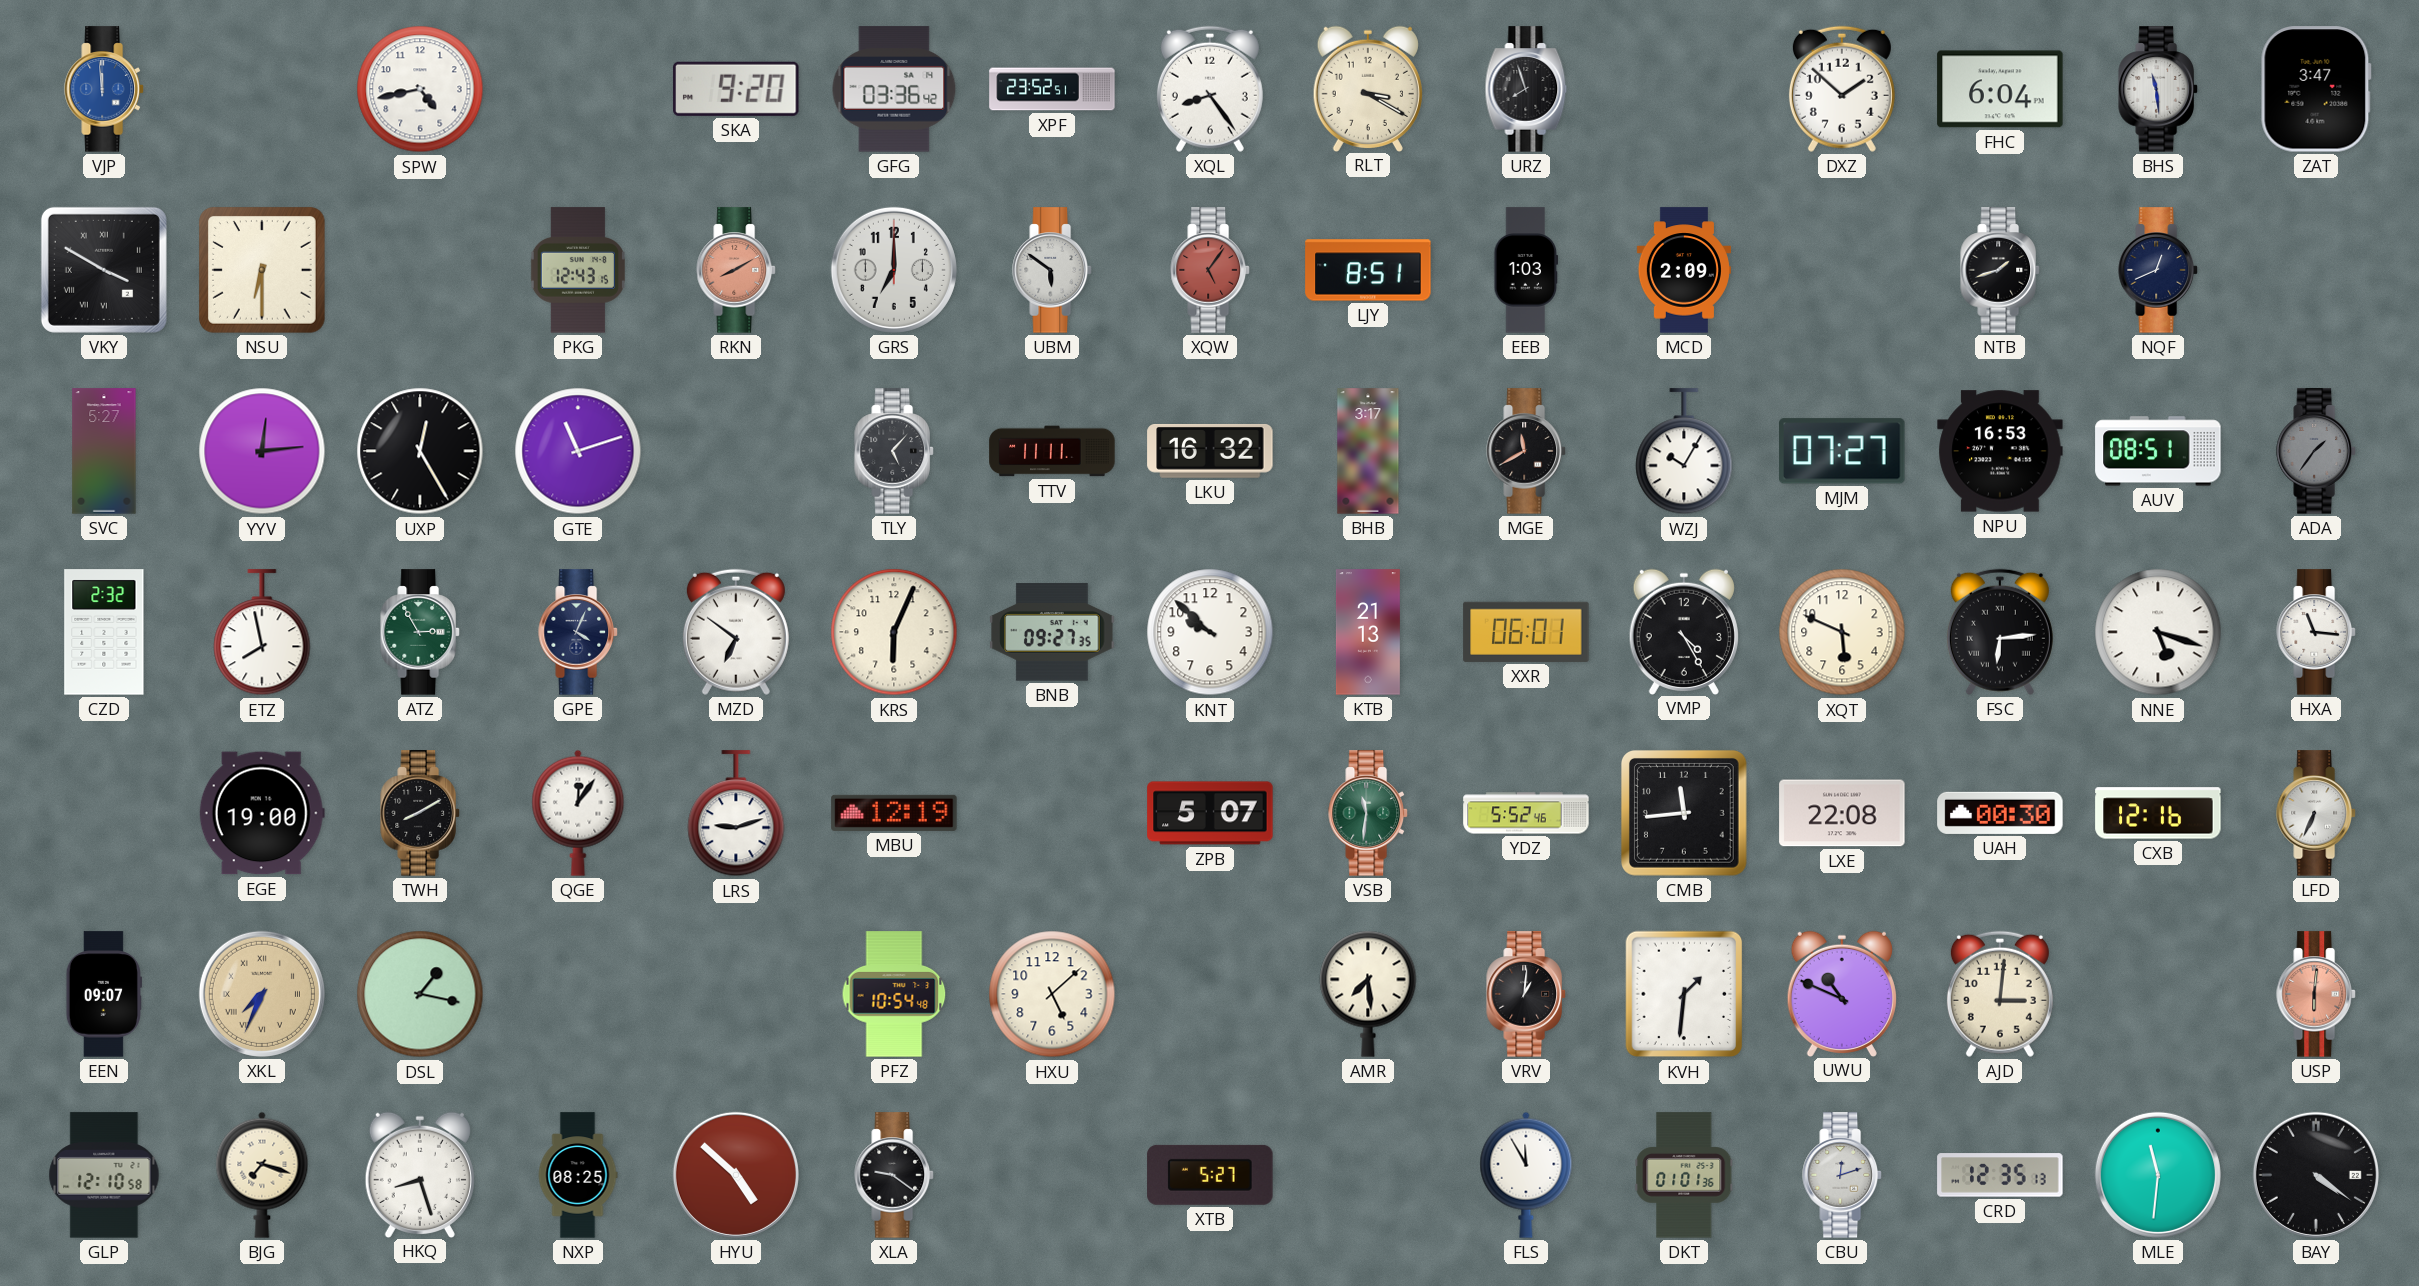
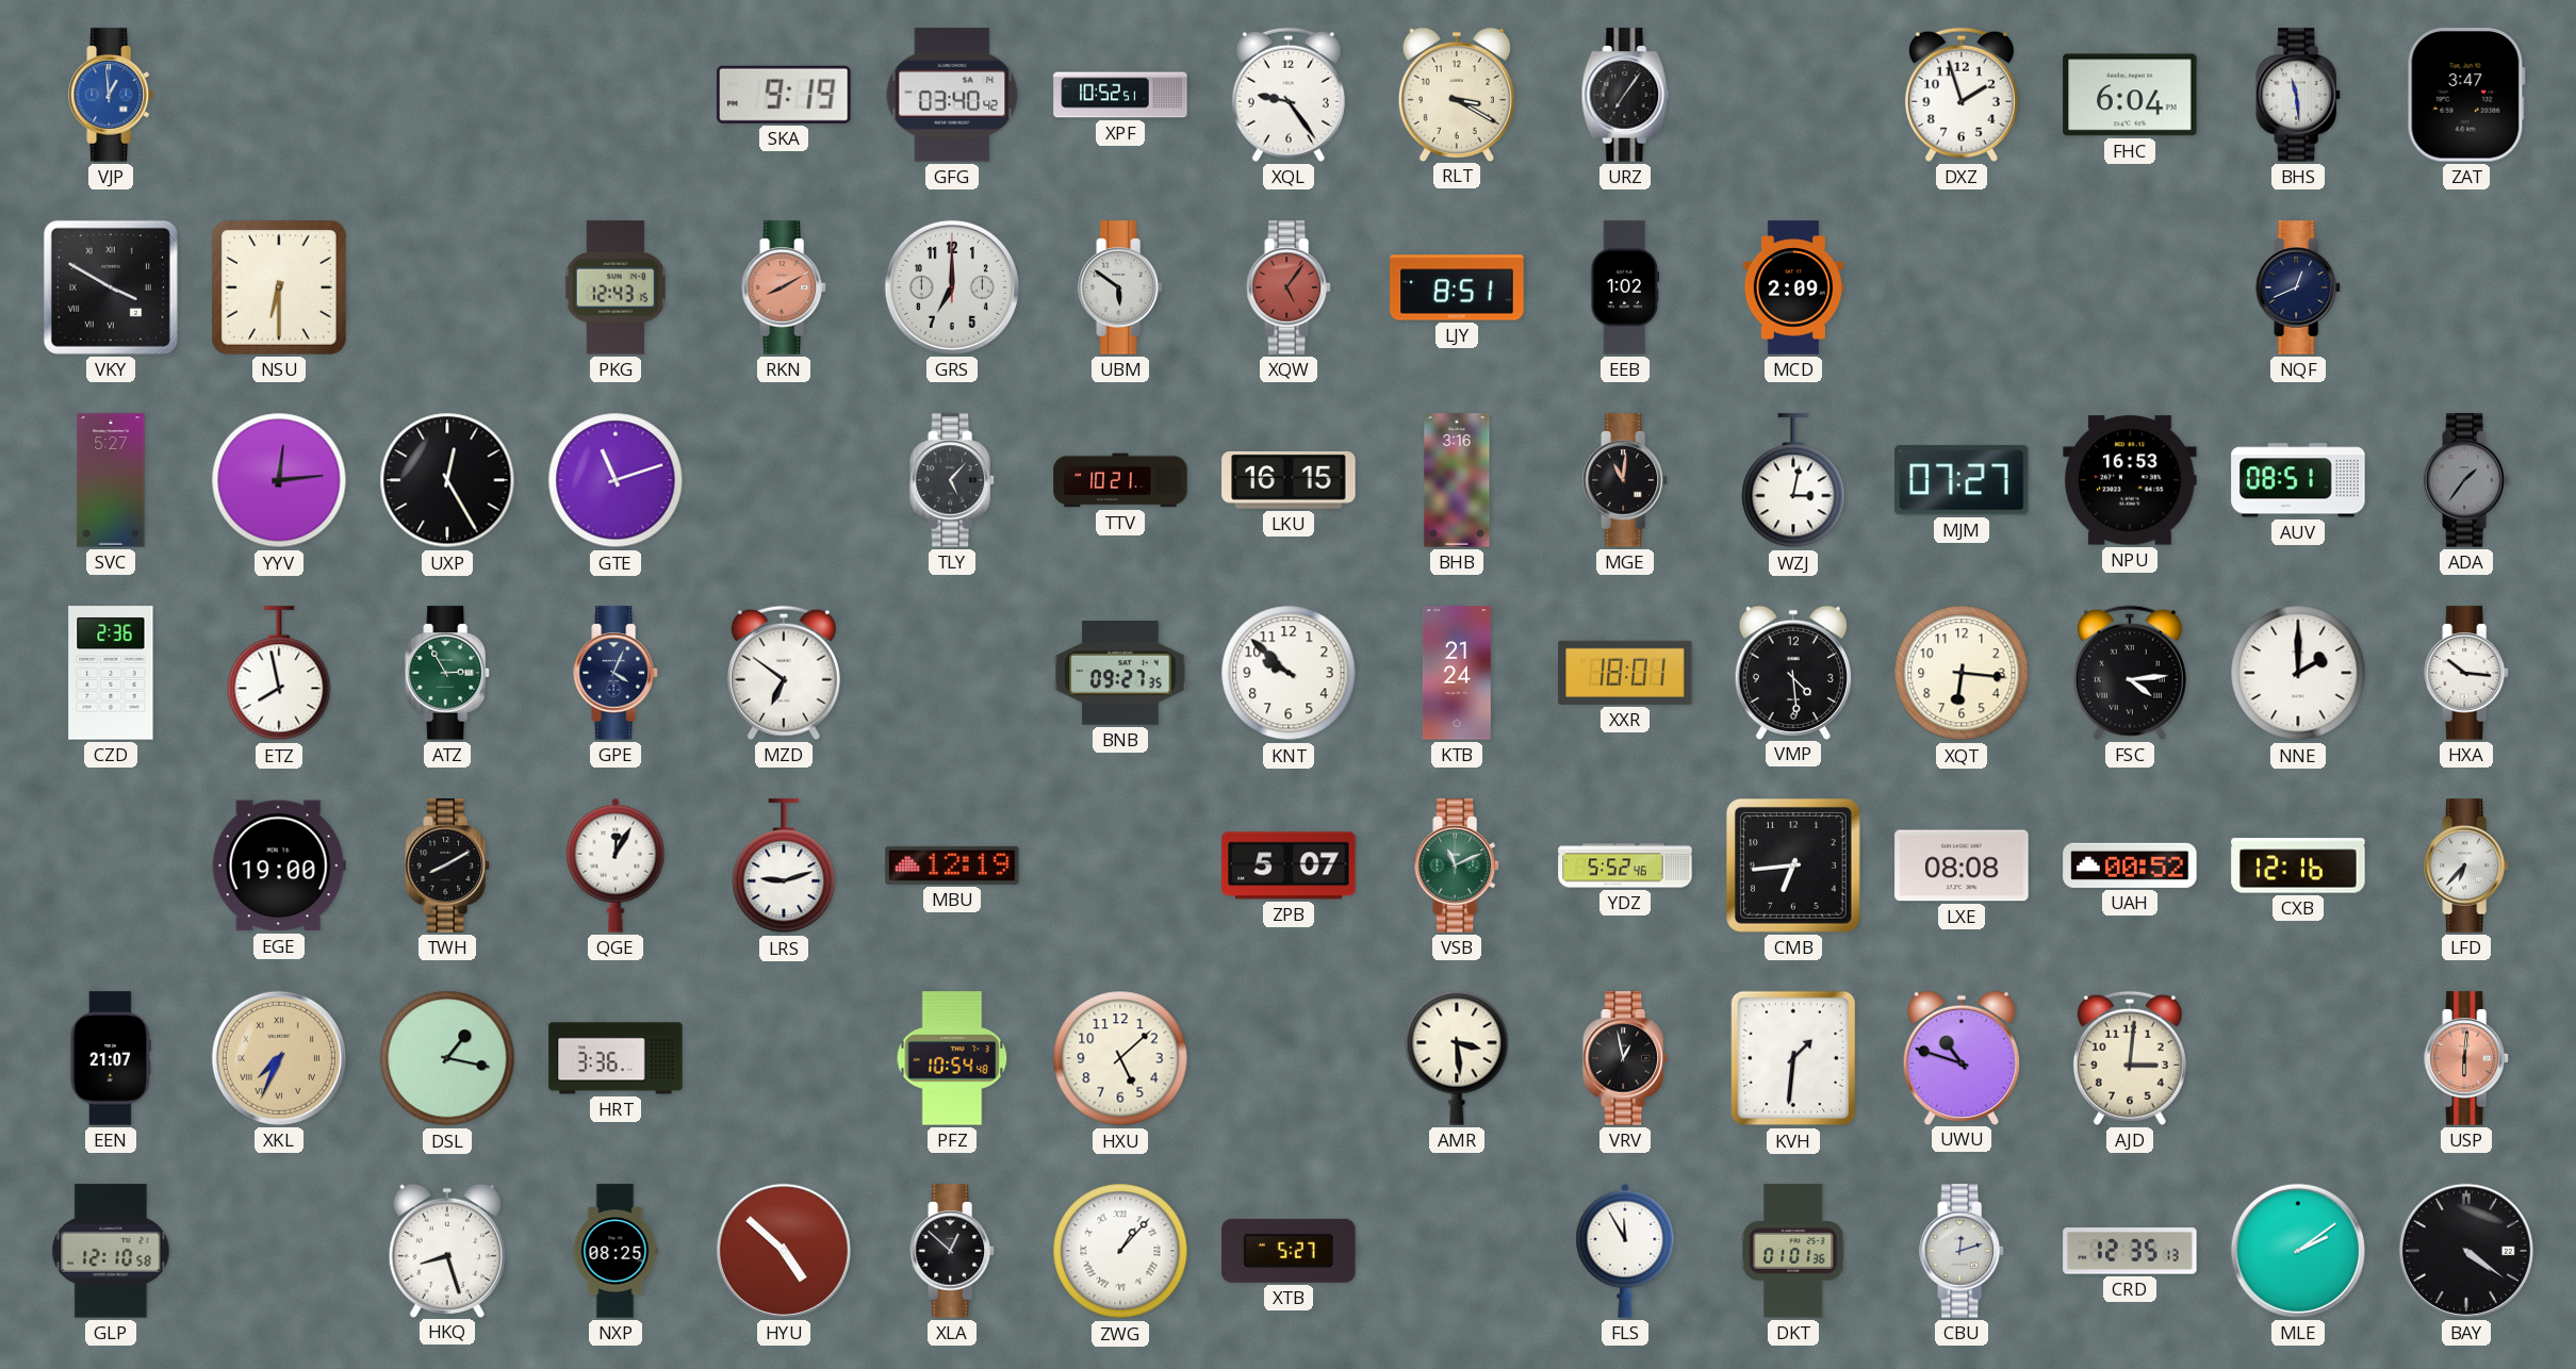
VJP: 11:59 -> 12:59 (111, 95)
SPW: 4:43 -> none (420, 89)
SKA: 9:20 -> 9:19 (784, 95)
GFG: 03:36 -> 03:40 (952, 95)
XPF: 23:52 -> 10:52 (1120, 95)
XQL: 8:24 -> 9:24 (1289, 95)
URZ: 7:57 -> 7:06 (1625, 95)
DXZ: 1:52 -> 1:57 (1962, 95)
EEB: 1:03 -> 1:02 (1625, 287)
NTB: 1:42 -> none (2000, 270)
TTV: 11:11 -> 10:21 (1120, 480)
LKU: 16:32 -> 16:15 (1289, 481)
BHB: 3:17 -> 3:16 (1457, 480)
MGE: 11:40 -> 11:01 (1625, 480)
WZJ: 10:05 -> 3:02 (1793, 481)
CZD: 2:32 -> 2:36 (111, 673)
KRS: 6:04 -> none (894, 632)
KTB: 21:13 -> 21:24 (1457, 673)
XXR: 06:01 -> 18:01 (1625, 673)
VMP: 4:25 -> 4:29 (1793, 672)
XQT: 5:49 -> 6:16 (1962, 673)
FSC: 6:14 -> 4:14 (2130, 673)
NNE: 5:18 -> 2:00 (2298, 673)
HXA: 11:16 -> 10:16 (2466, 673)
QGE: 12:06 -> 12:05 (616, 865)
VSB: 11:31 -> 11:11 (1457, 865)
CMB: 11:44 -> 6:44 (1793, 865)
LXE: 22:08 -> 08:08 (1962, 865)
UAH: 00:30 -> 00:52 (2130, 865)
LFD: 6:34 -> 6:37 (2466, 865)
EEN: 09:07 -> 21:07 (111, 1058)
HRT: none -> 3:36 (616, 1058)
AMR: 7:29 -> 3:29 (1457, 1058)
VRV: 1:01 -> 12:58 (1625, 1058)
UWU: 10:49 -> 10:48 (1962, 1057)
BJG: 7:18 -> none (262, 1175)
XLA: 9:21 -> 12:52 (952, 1251)
ZWG: none -> 1:07 (1120, 1251)
MLE: 11:31 -> 2:09 (2298, 1251)
